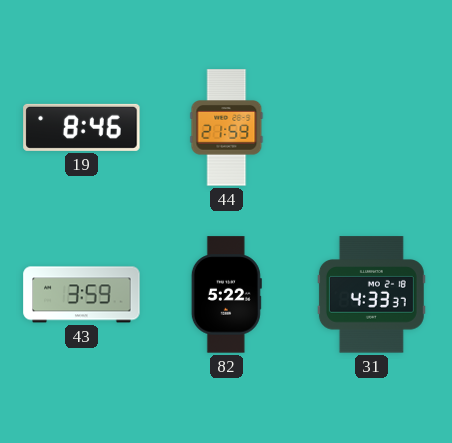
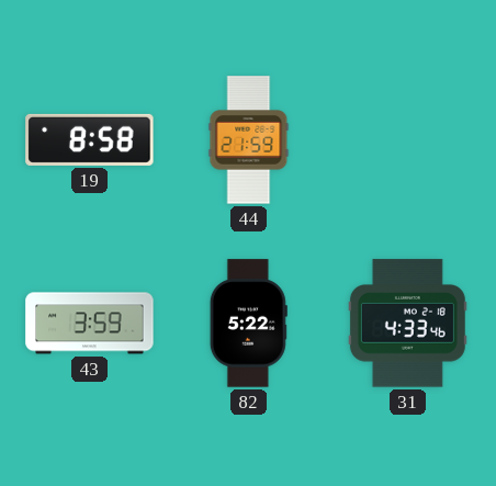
19: 8:46 -> 8:58 (90, 139)
31: 4:33:37 -> 4:33:46 (407, 324)
